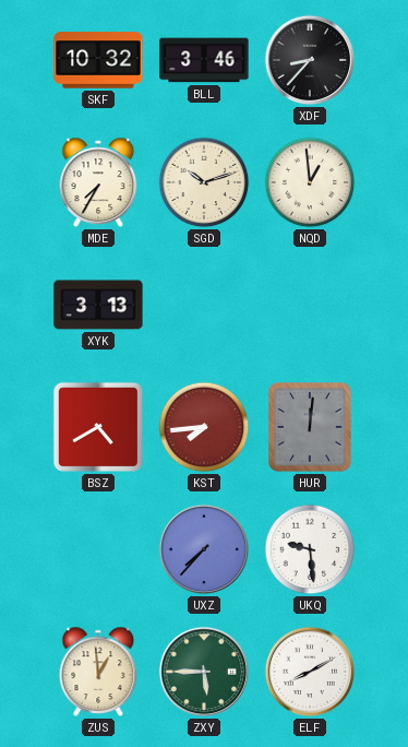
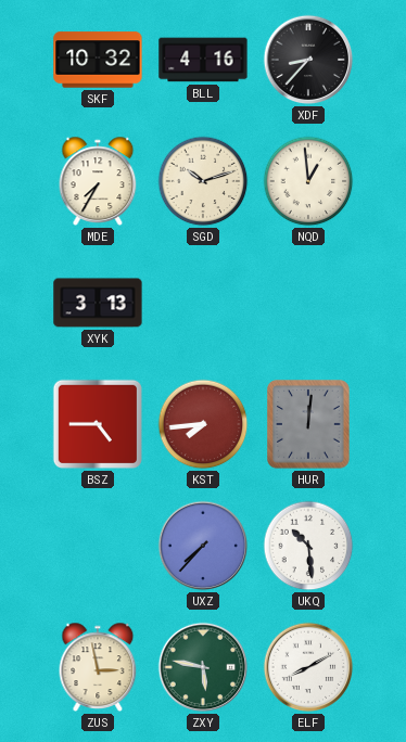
BLL: 3:46 -> 4:16 (203, 60)
BSZ: 4:40 -> 4:45 (98, 424)
UKQ: 9:29 -> 10:29 (308, 546)
ZUS: 12:59 -> 2:58 (98, 667)
ZXY: 5:45 -> 5:47 (203, 667)
